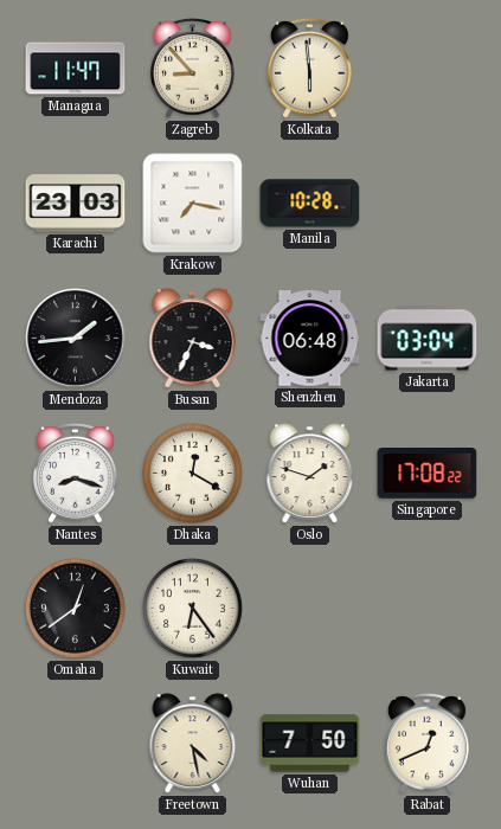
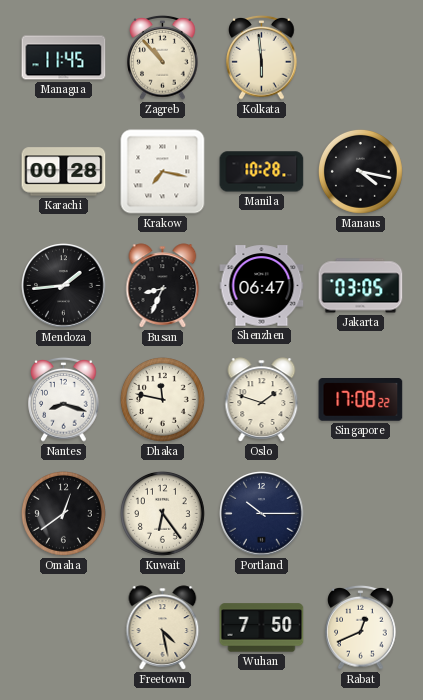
Managua: 11:47 -> 11:45 (64, 58)
Zagreb: 8:53 -> 10:53 (163, 58)
Karachi: 23:03 -> 00:28 (64, 172)
Manaus: none -> 4:17 (360, 171)
Busan: 3:34 -> 8:34 (163, 286)
Shenzhen: 06:48 -> 06:47 (262, 286)
Jakarta: 03:04 -> 03:05 (361, 286)
Dhaka: 12:20 -> 11:47 (162, 399)
Portland: none -> 10:15 (262, 514)
